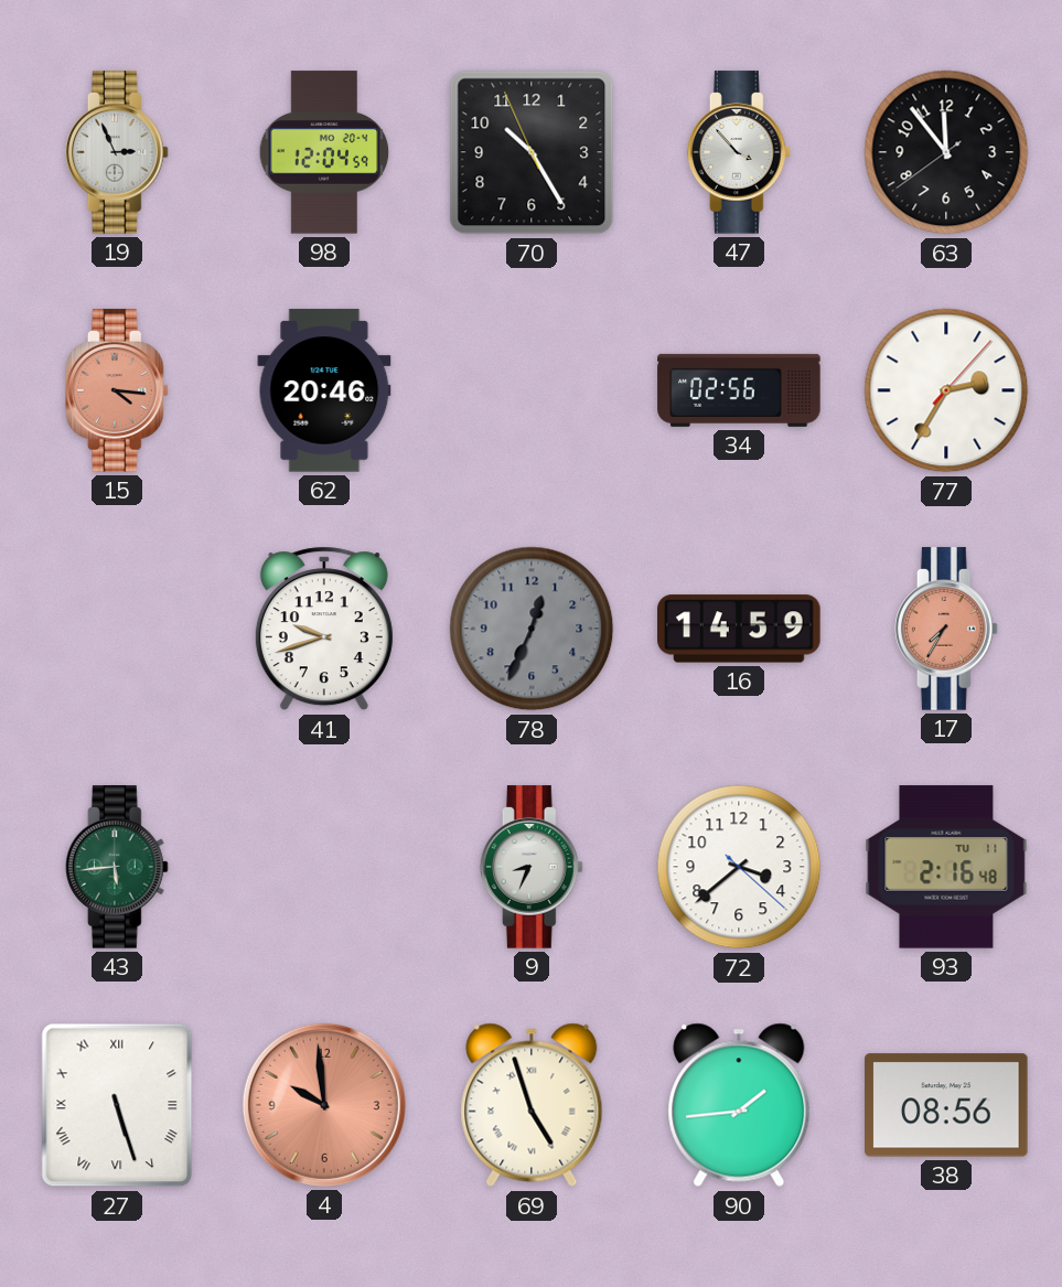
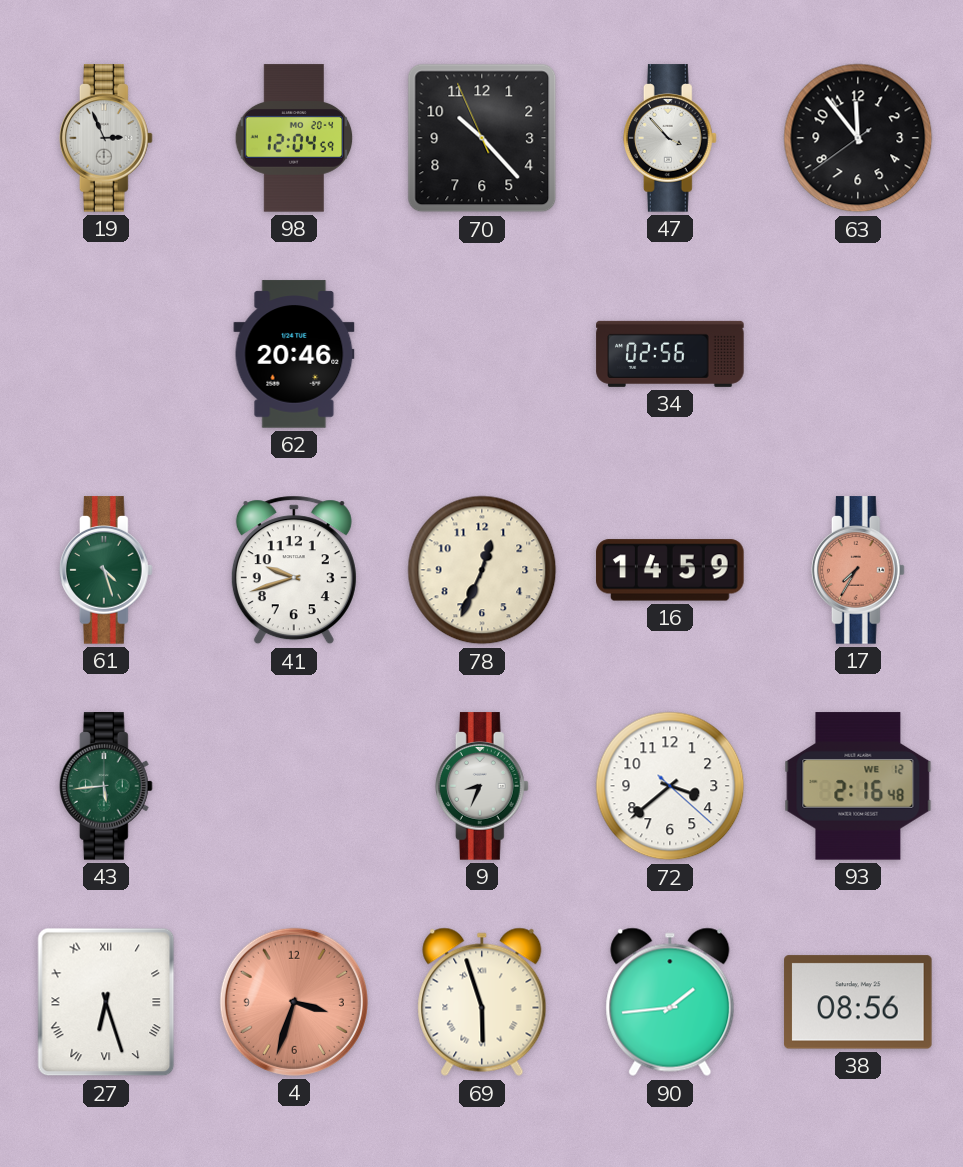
70: 10:24 -> 10:22 (482, 138)
15: 4:16 -> none (117, 390)
77: 2:35 -> none (946, 390)
61: none -> 4:27 (106, 570)
78 dial: grey -> cream (482, 570)
93 date: TU 11 -> WE 12 (858, 786)
27: 5:27 -> 6:27 (106, 1002)
4: 9:59 -> 3:33 (294, 1002)
69: 4:57 -> 5:57 (482, 1002)
